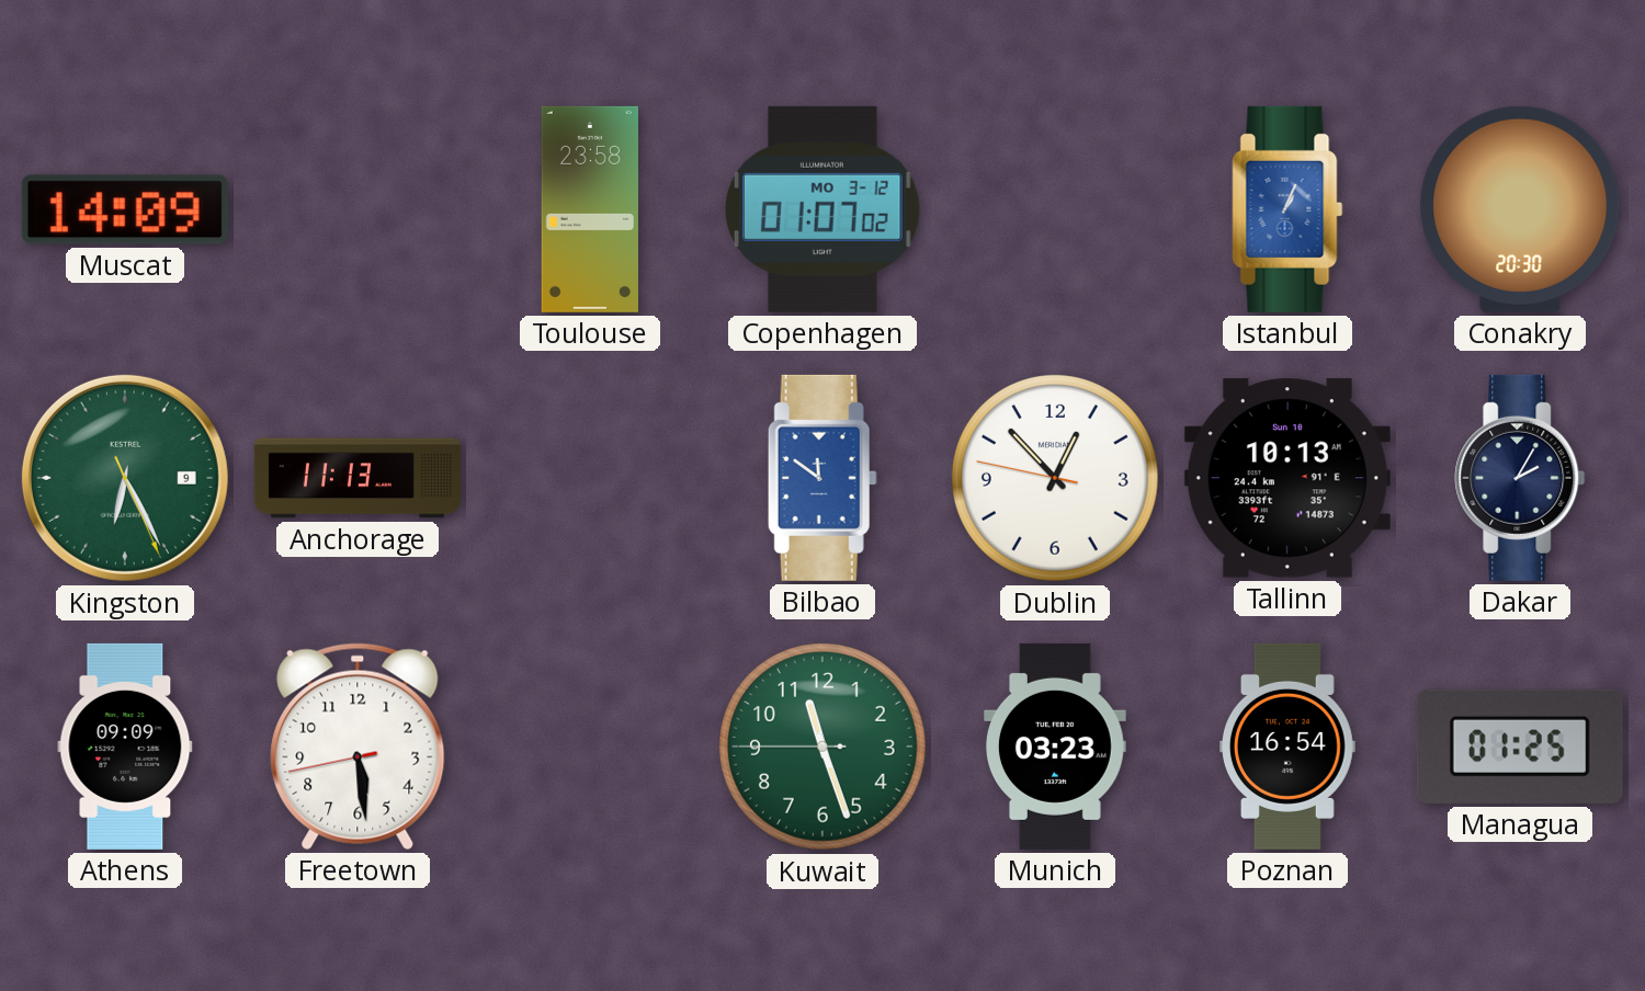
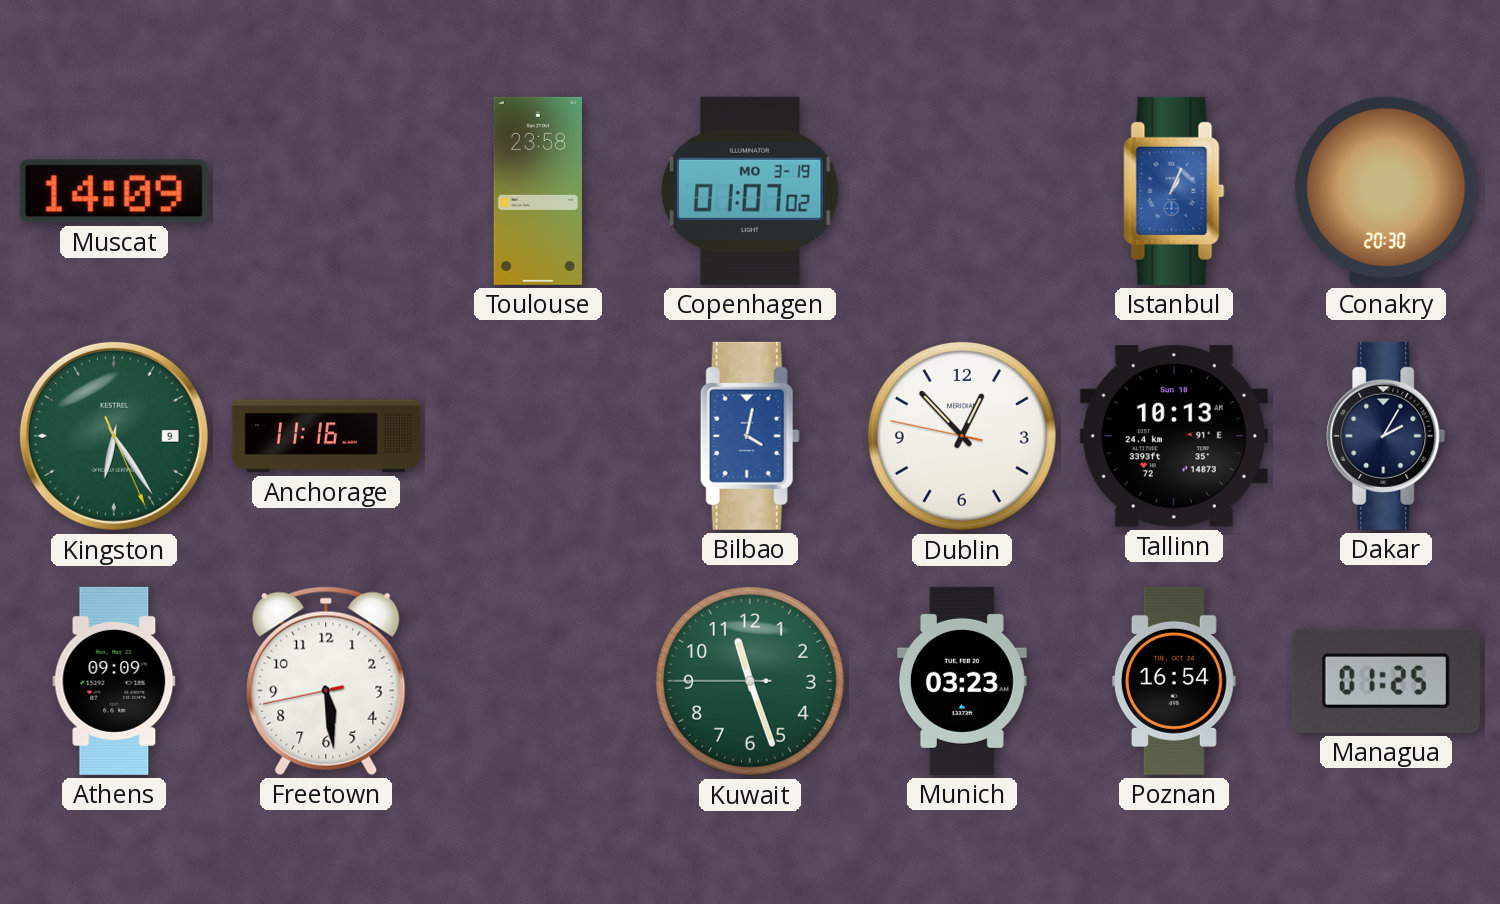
Copenhagen date: MO 3-12 -> MO 3-19 (751, 191)
Kingston: 6:25 -> 6:24 (114, 436)
Anchorage: 11:13 -> 11:16 (326, 436)
Bilbao: 11:51 -> 4:02 (750, 436)
